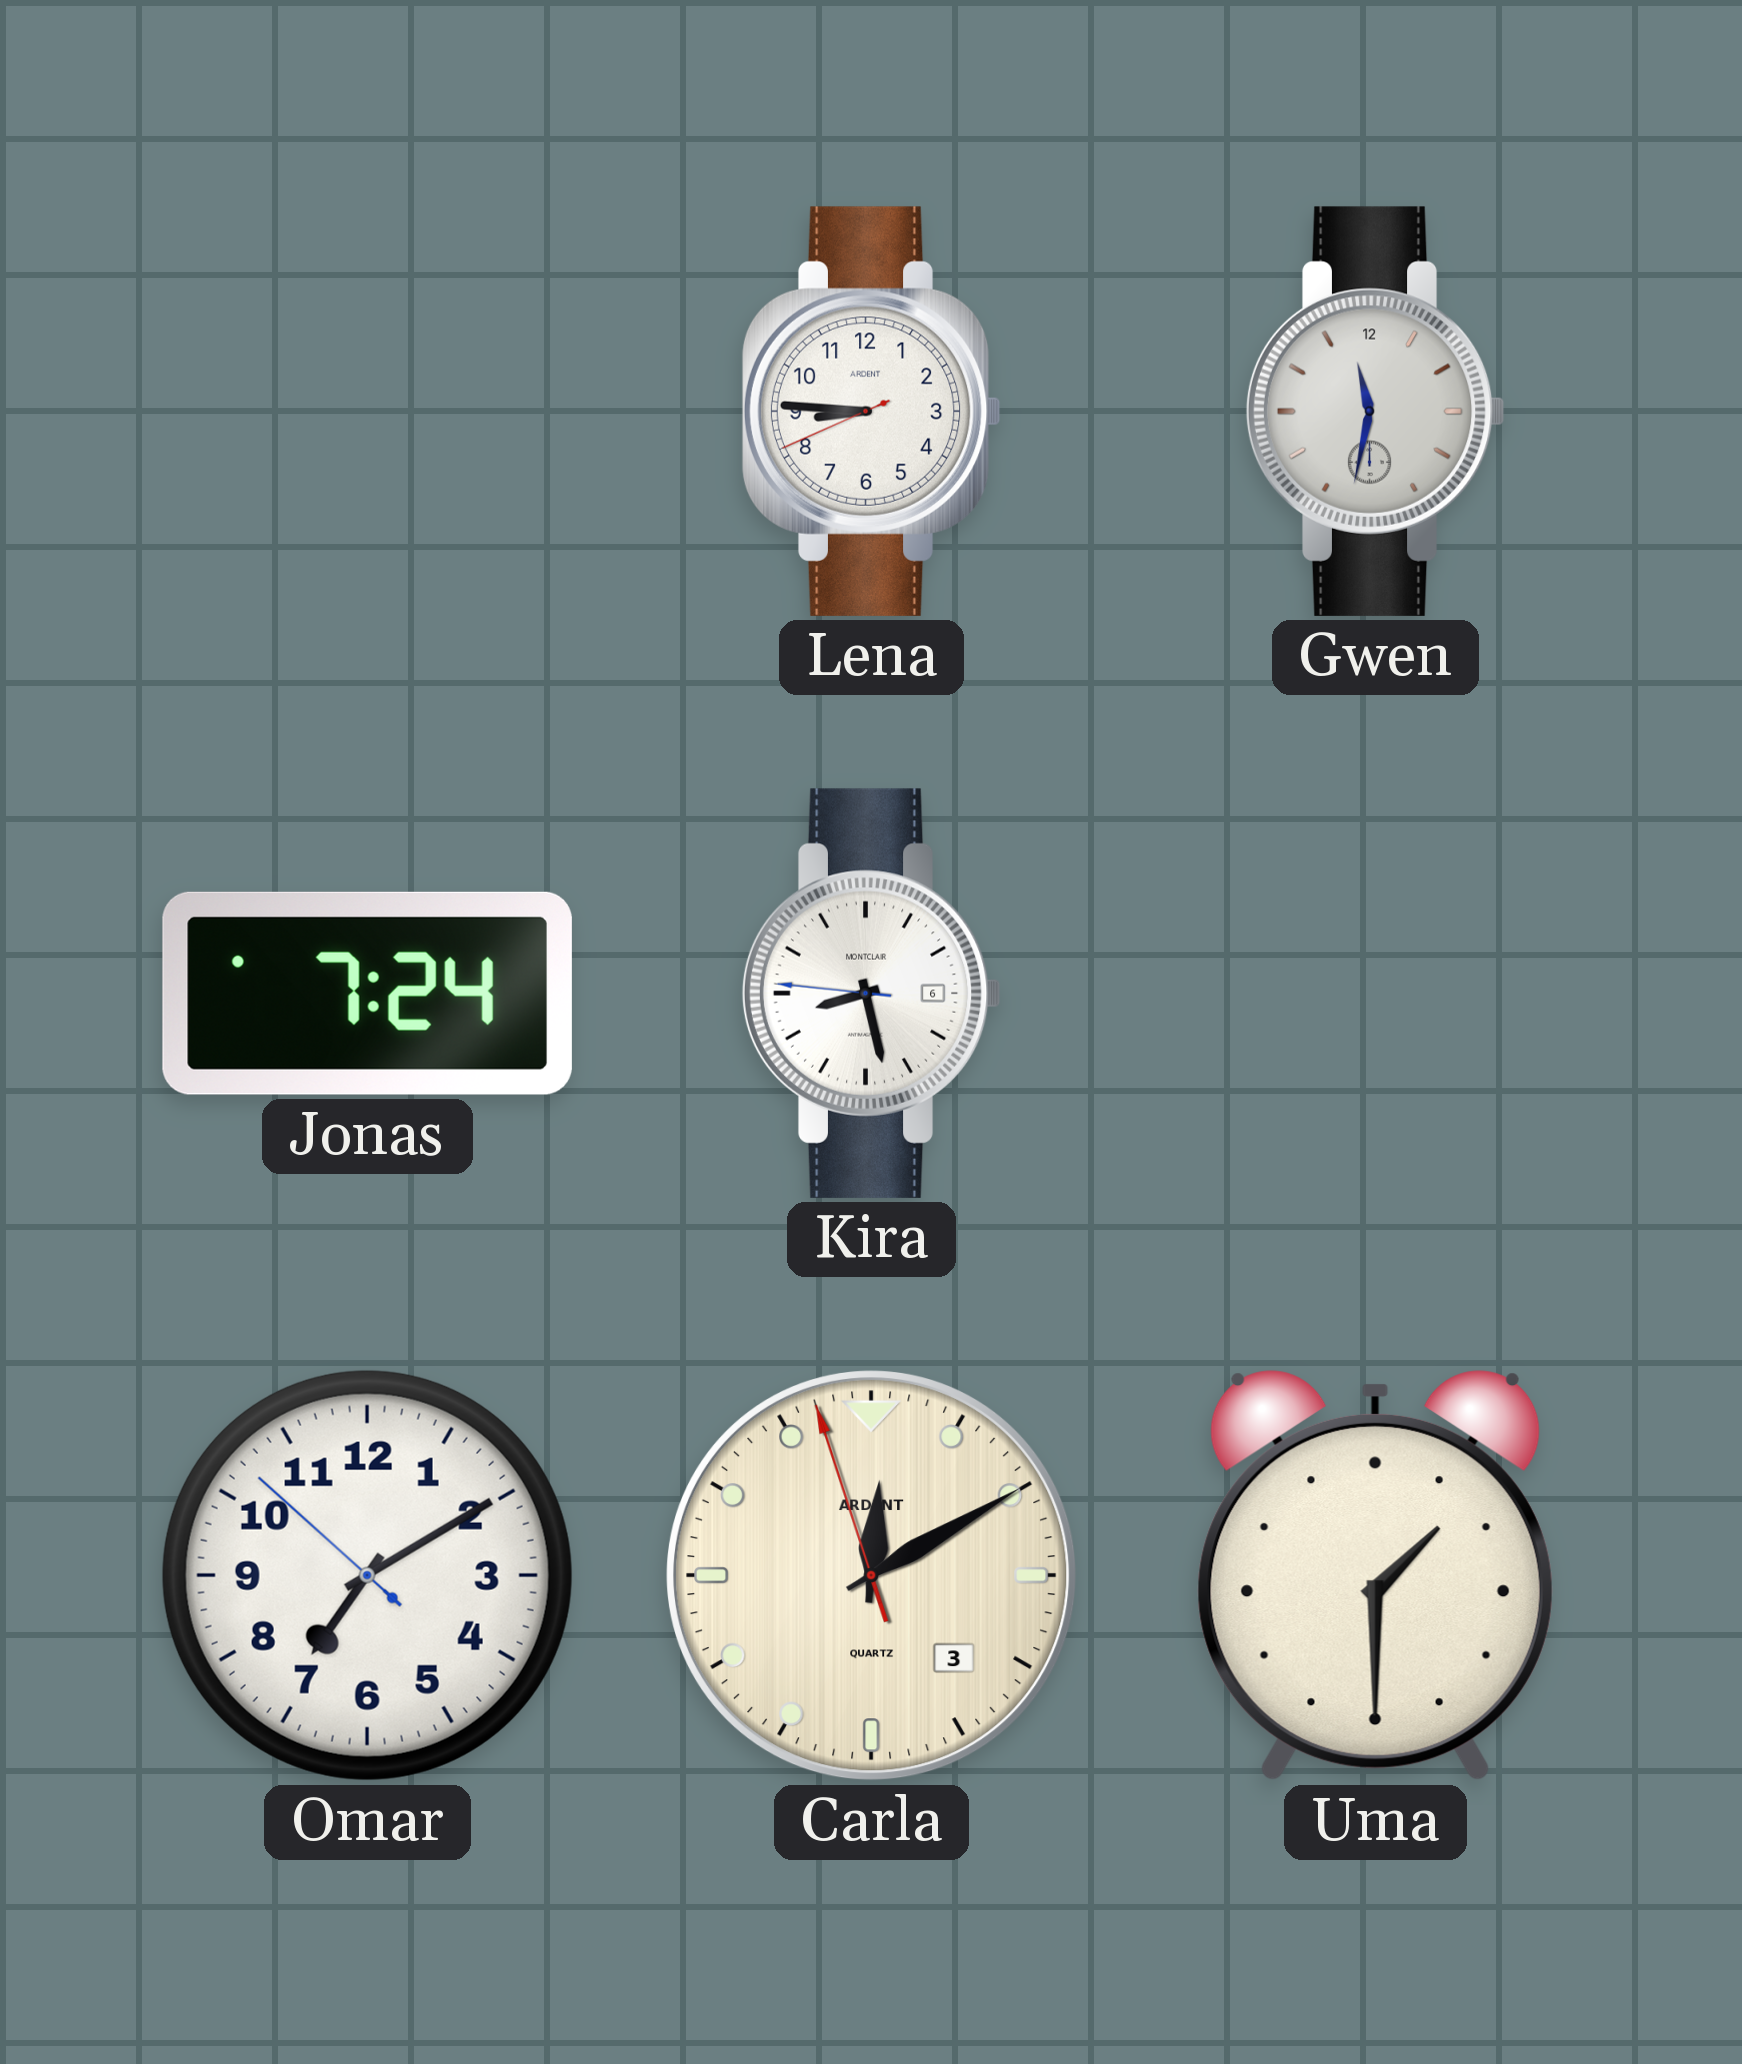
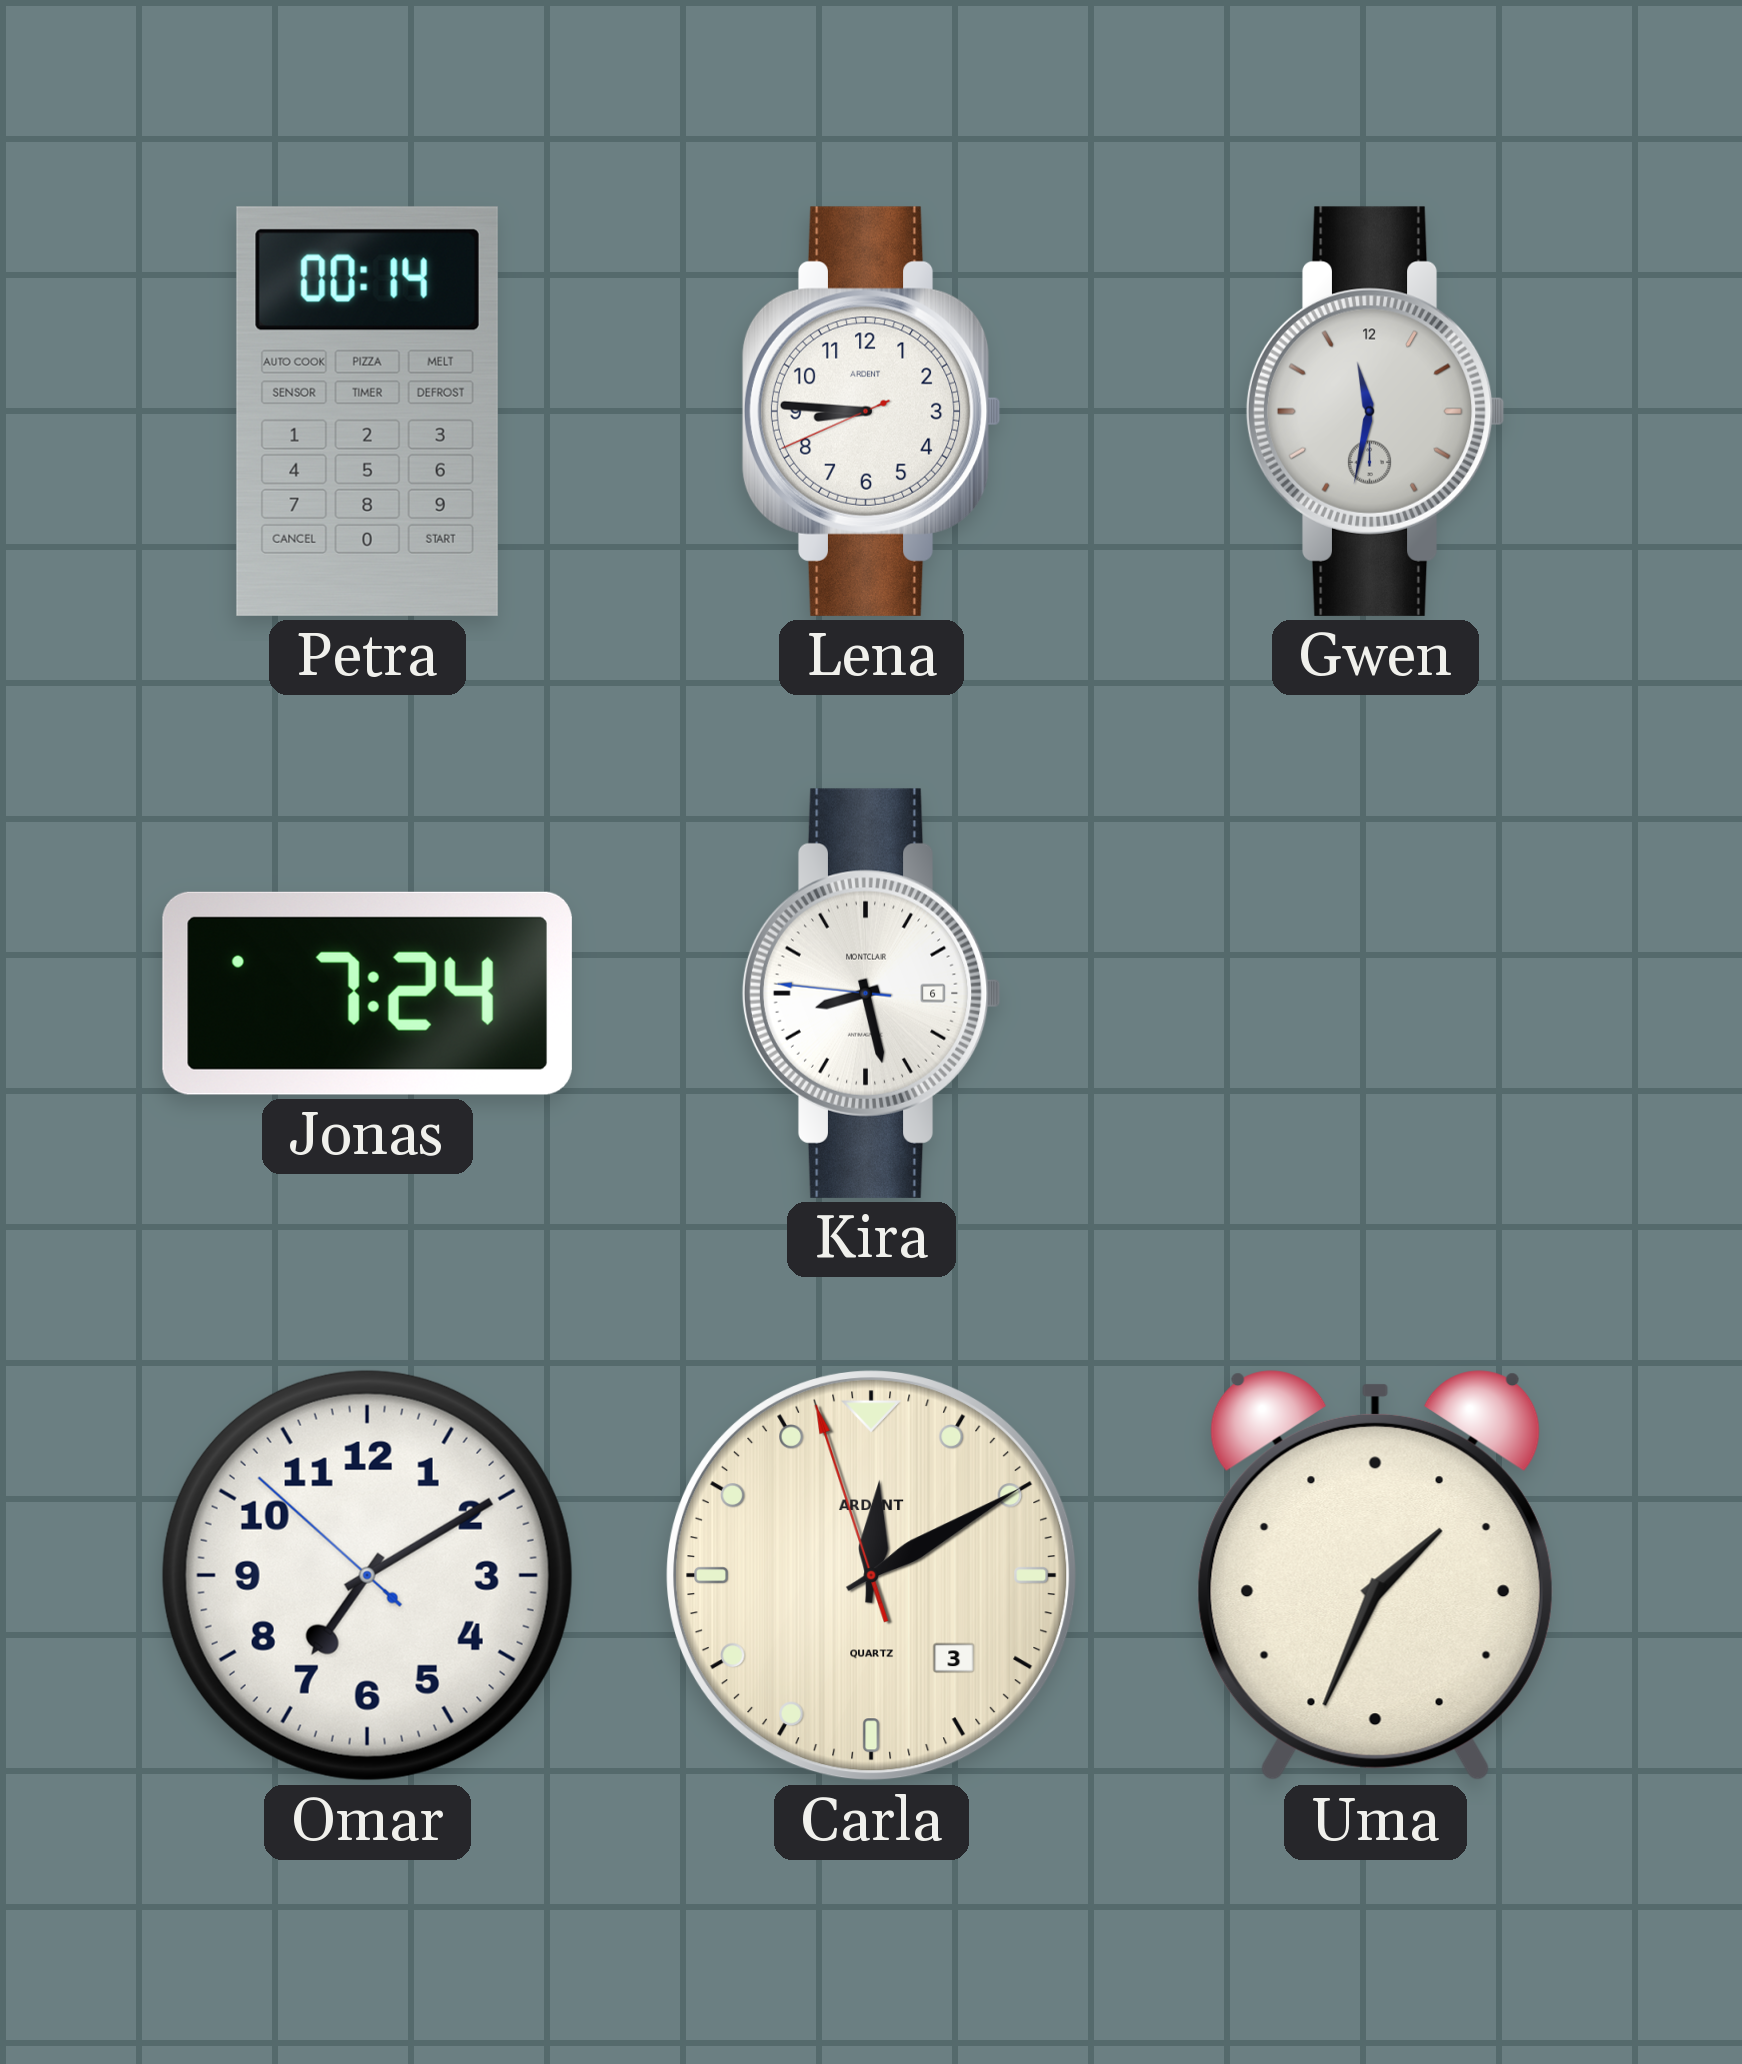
Petra: none -> 00:14 (367, 411)
Uma: 1:30 -> 1:34 (1375, 1576)
